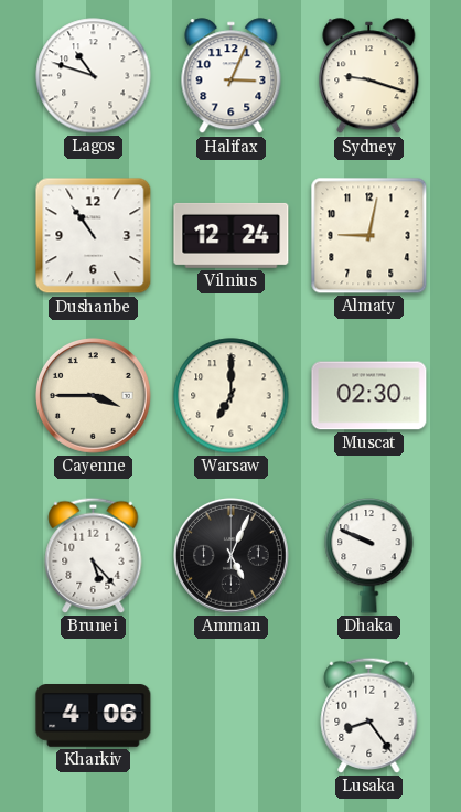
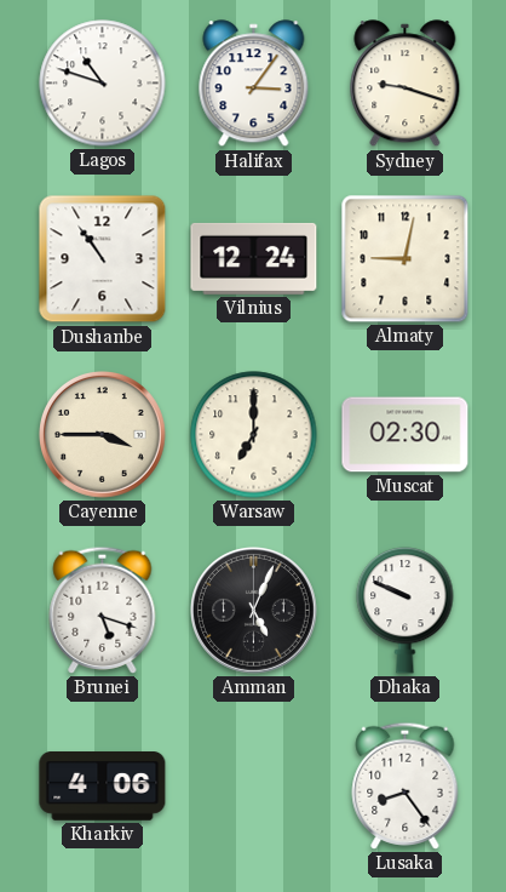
Halifax: 3:04 -> 3:06 (254, 84)
Brunei: 5:23 -> 5:18 (103, 610)
